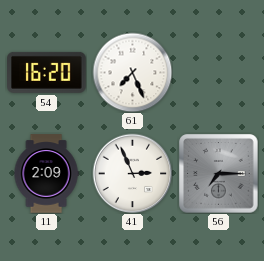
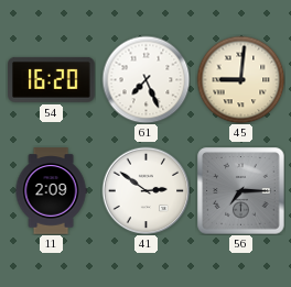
45: none -> 9:01 (240, 79)
41: 2:56 -> 2:51 (145, 190)
